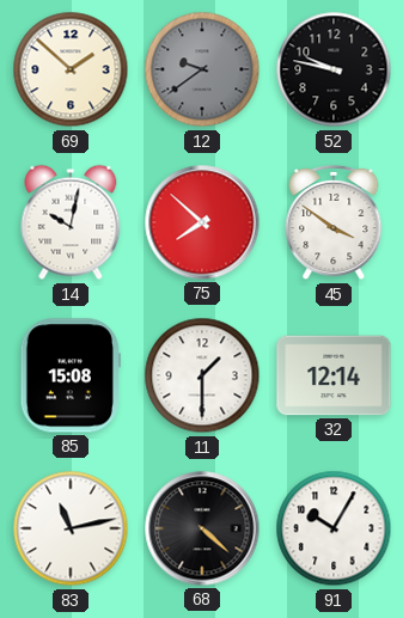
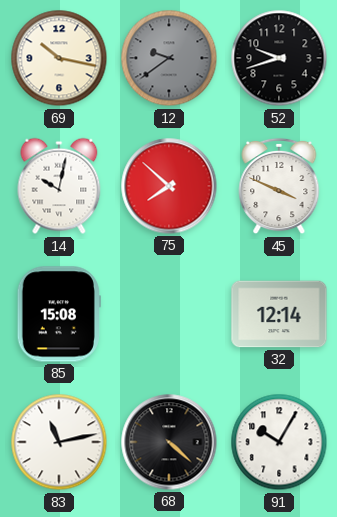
69: 1:52 -> 10:17 (59, 58)
52: 9:47 -> 9:42 (279, 58)
45: 3:51 -> 3:49 (279, 186)
11: 1:30 -> none (202, 375)
